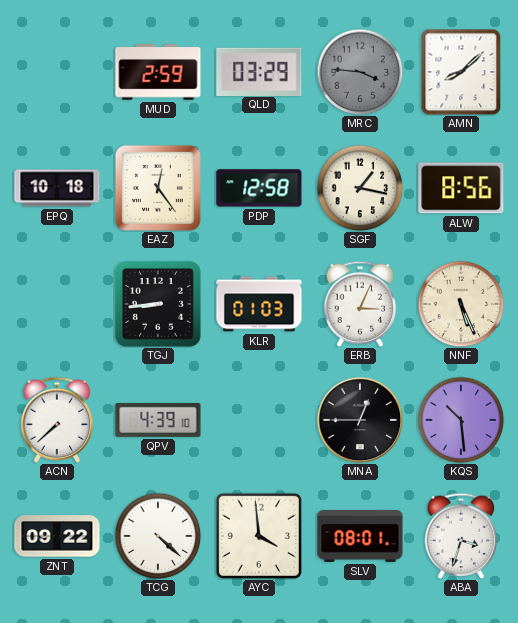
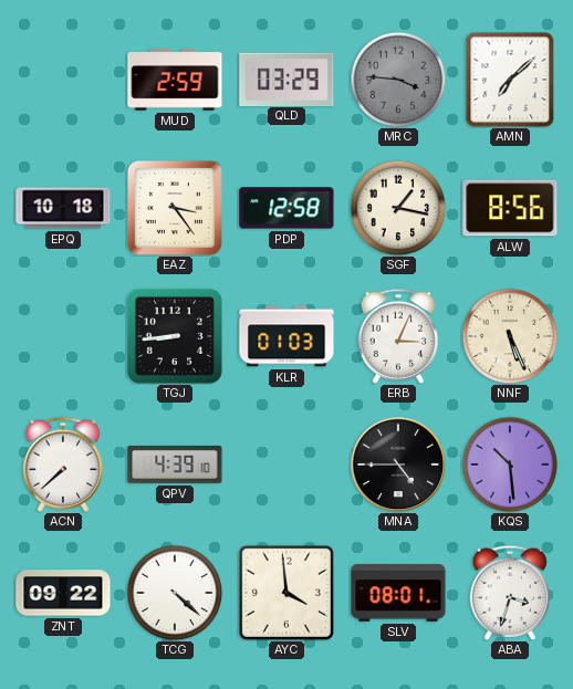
AMN: 8:08 -> 7:08 (510, 80)
EAZ: 12:24 -> 3:24 (175, 208)
MNA: 12:45 -> 4:45 (398, 464)
